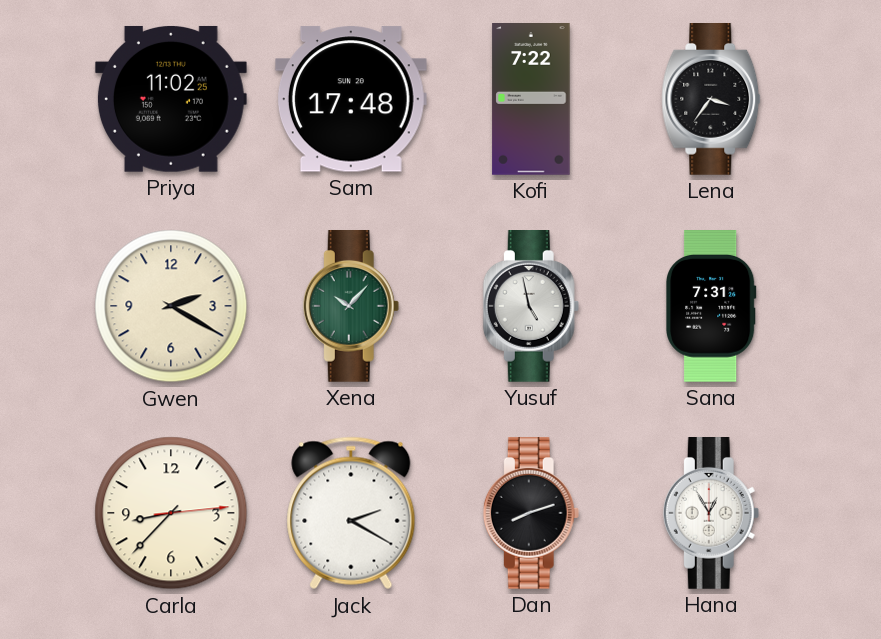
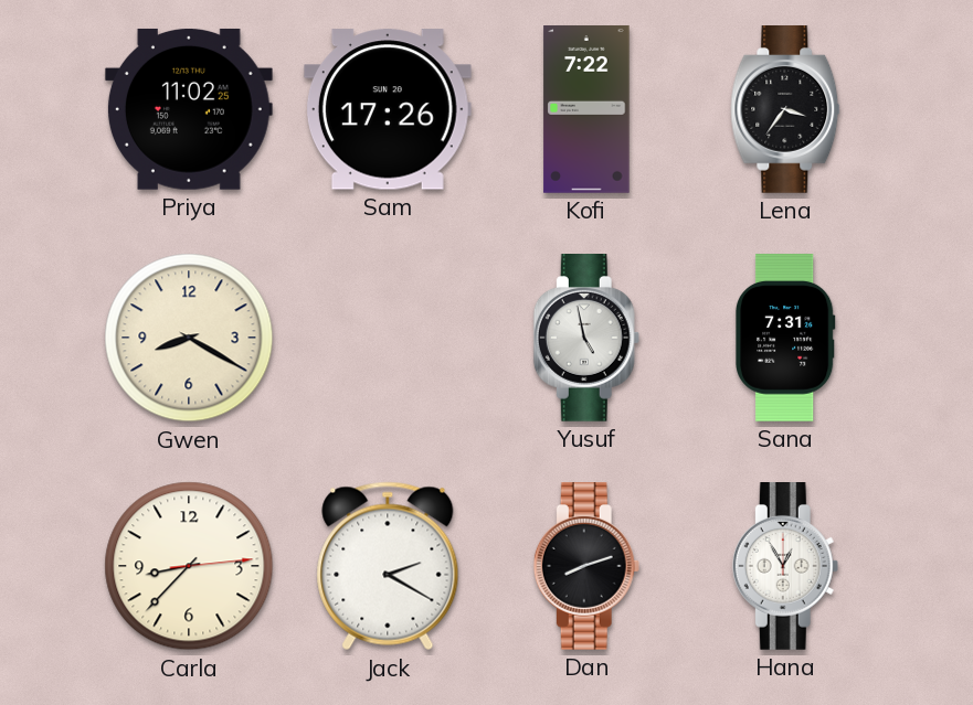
Sam: 17:48 -> 17:26 (388, 109)
Gwen: 2:20 -> 8:20 (189, 338)
Xena: 10:07 -> none (351, 307)
